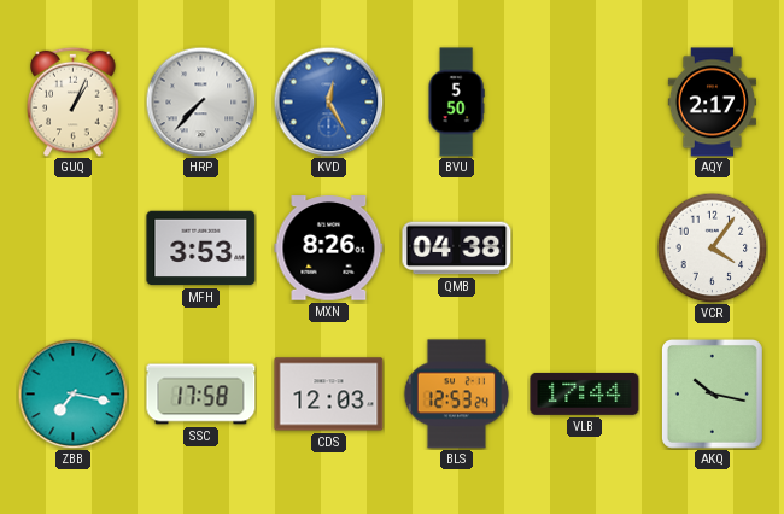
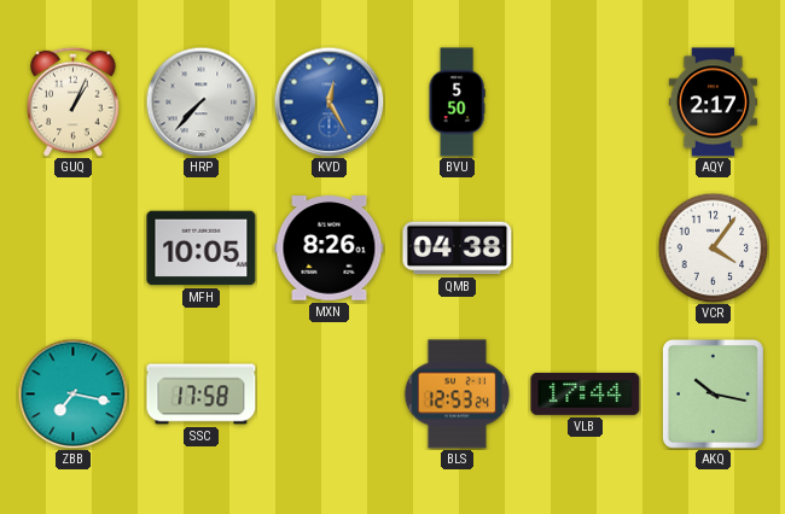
MFH: 3:53 -> 10:05 (202, 249)
CDS: 12:03 -> none (329, 395)
